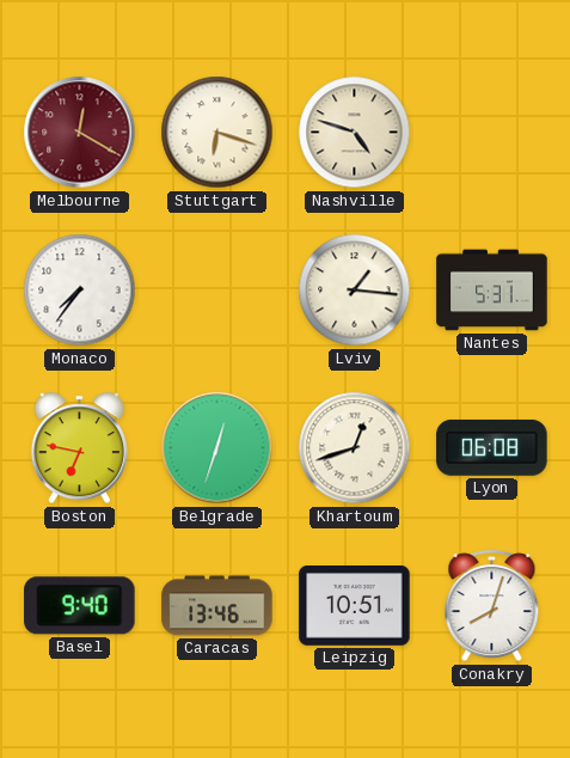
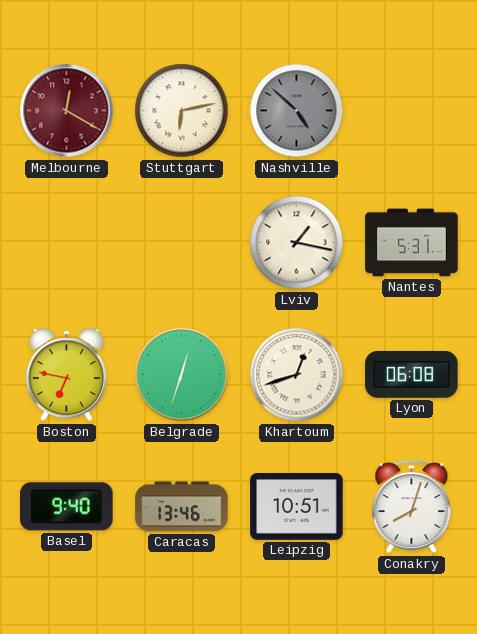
Stuttgart: 6:18 -> 6:13 (182, 111)
Nashville: 4:48 -> 4:52 (297, 111)
Nashville dial: cream -> grey (297, 111)
Monaco: 7:36 -> none (80, 291)
Lviv: 1:16 -> 1:17 (297, 243)
